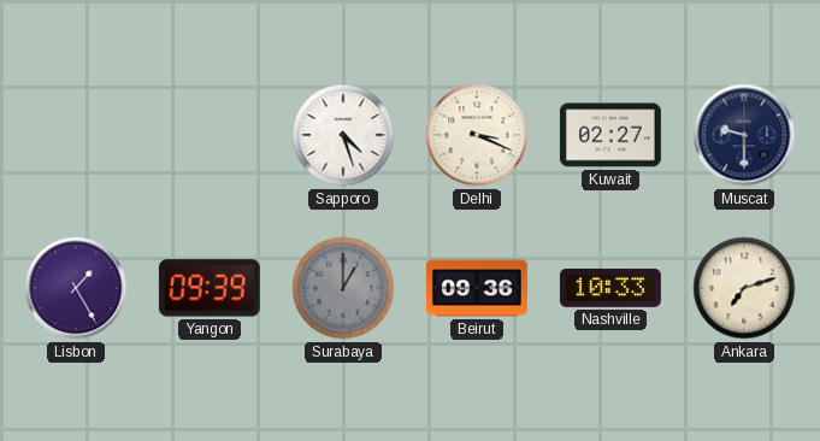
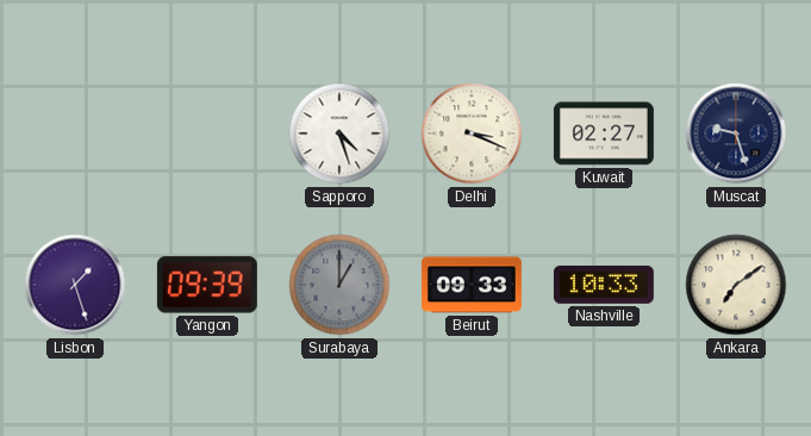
Muscat: 9:30 -> 9:27 (736, 133)
Lisbon: 1:25 -> 1:27 (75, 285)
Beirut: 09:36 -> 09:33 (472, 285)
Ankara: 7:12 -> 7:09 (736, 285)
